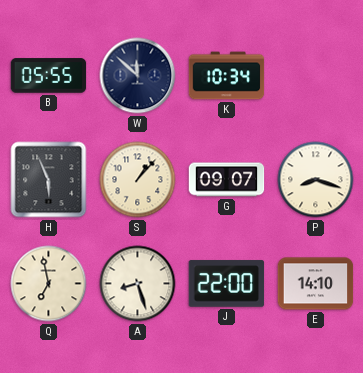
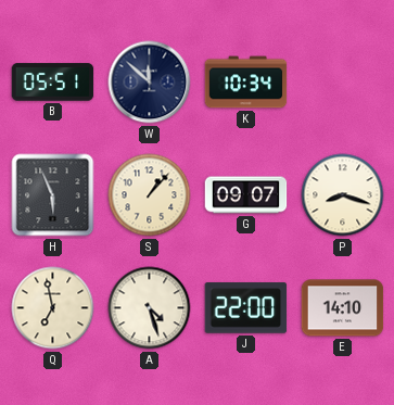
B: 05:55 -> 05:51 (53, 83)
A: 8:27 -> 4:27 (150, 308)
